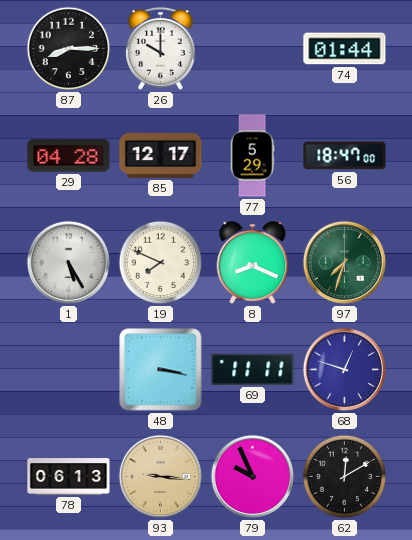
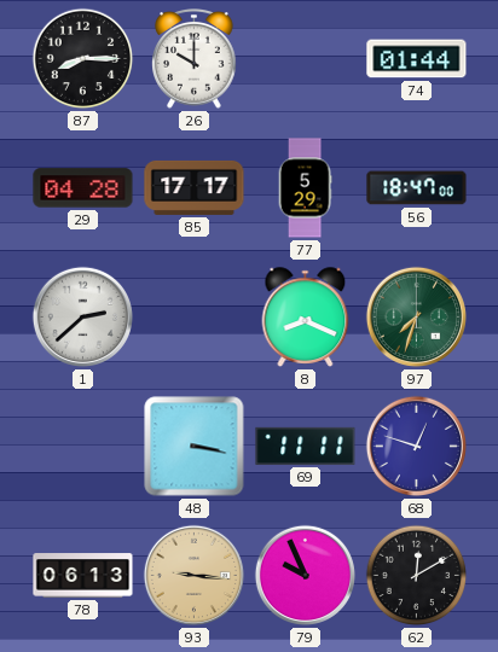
85: 12:17 -> 17:17 (195, 187)
1: 5:25 -> 2:38 (82, 316)
19: 7:49 -> none (161, 263)
